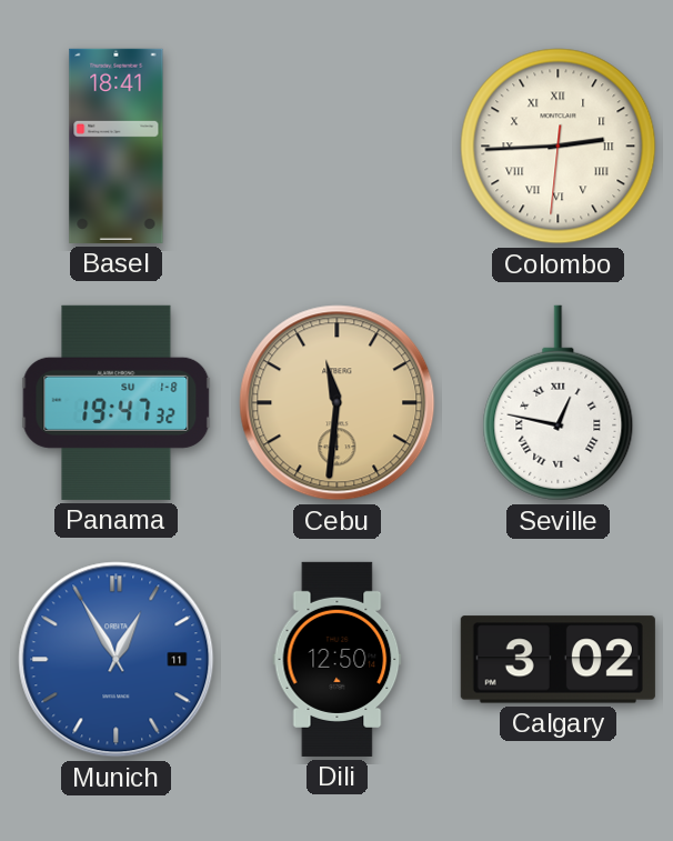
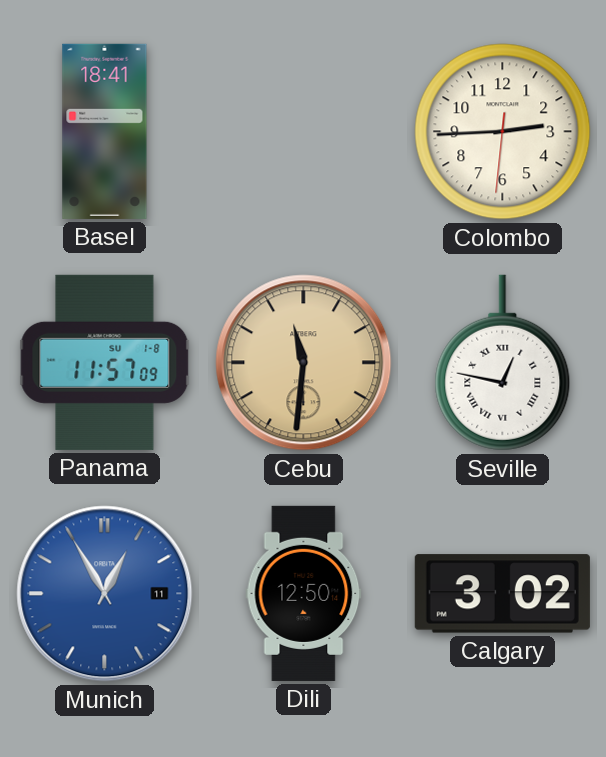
Colombo numerals: Roman -> Arabic (503, 132)
Panama: 19:47 -> 11:57 (105, 362)
